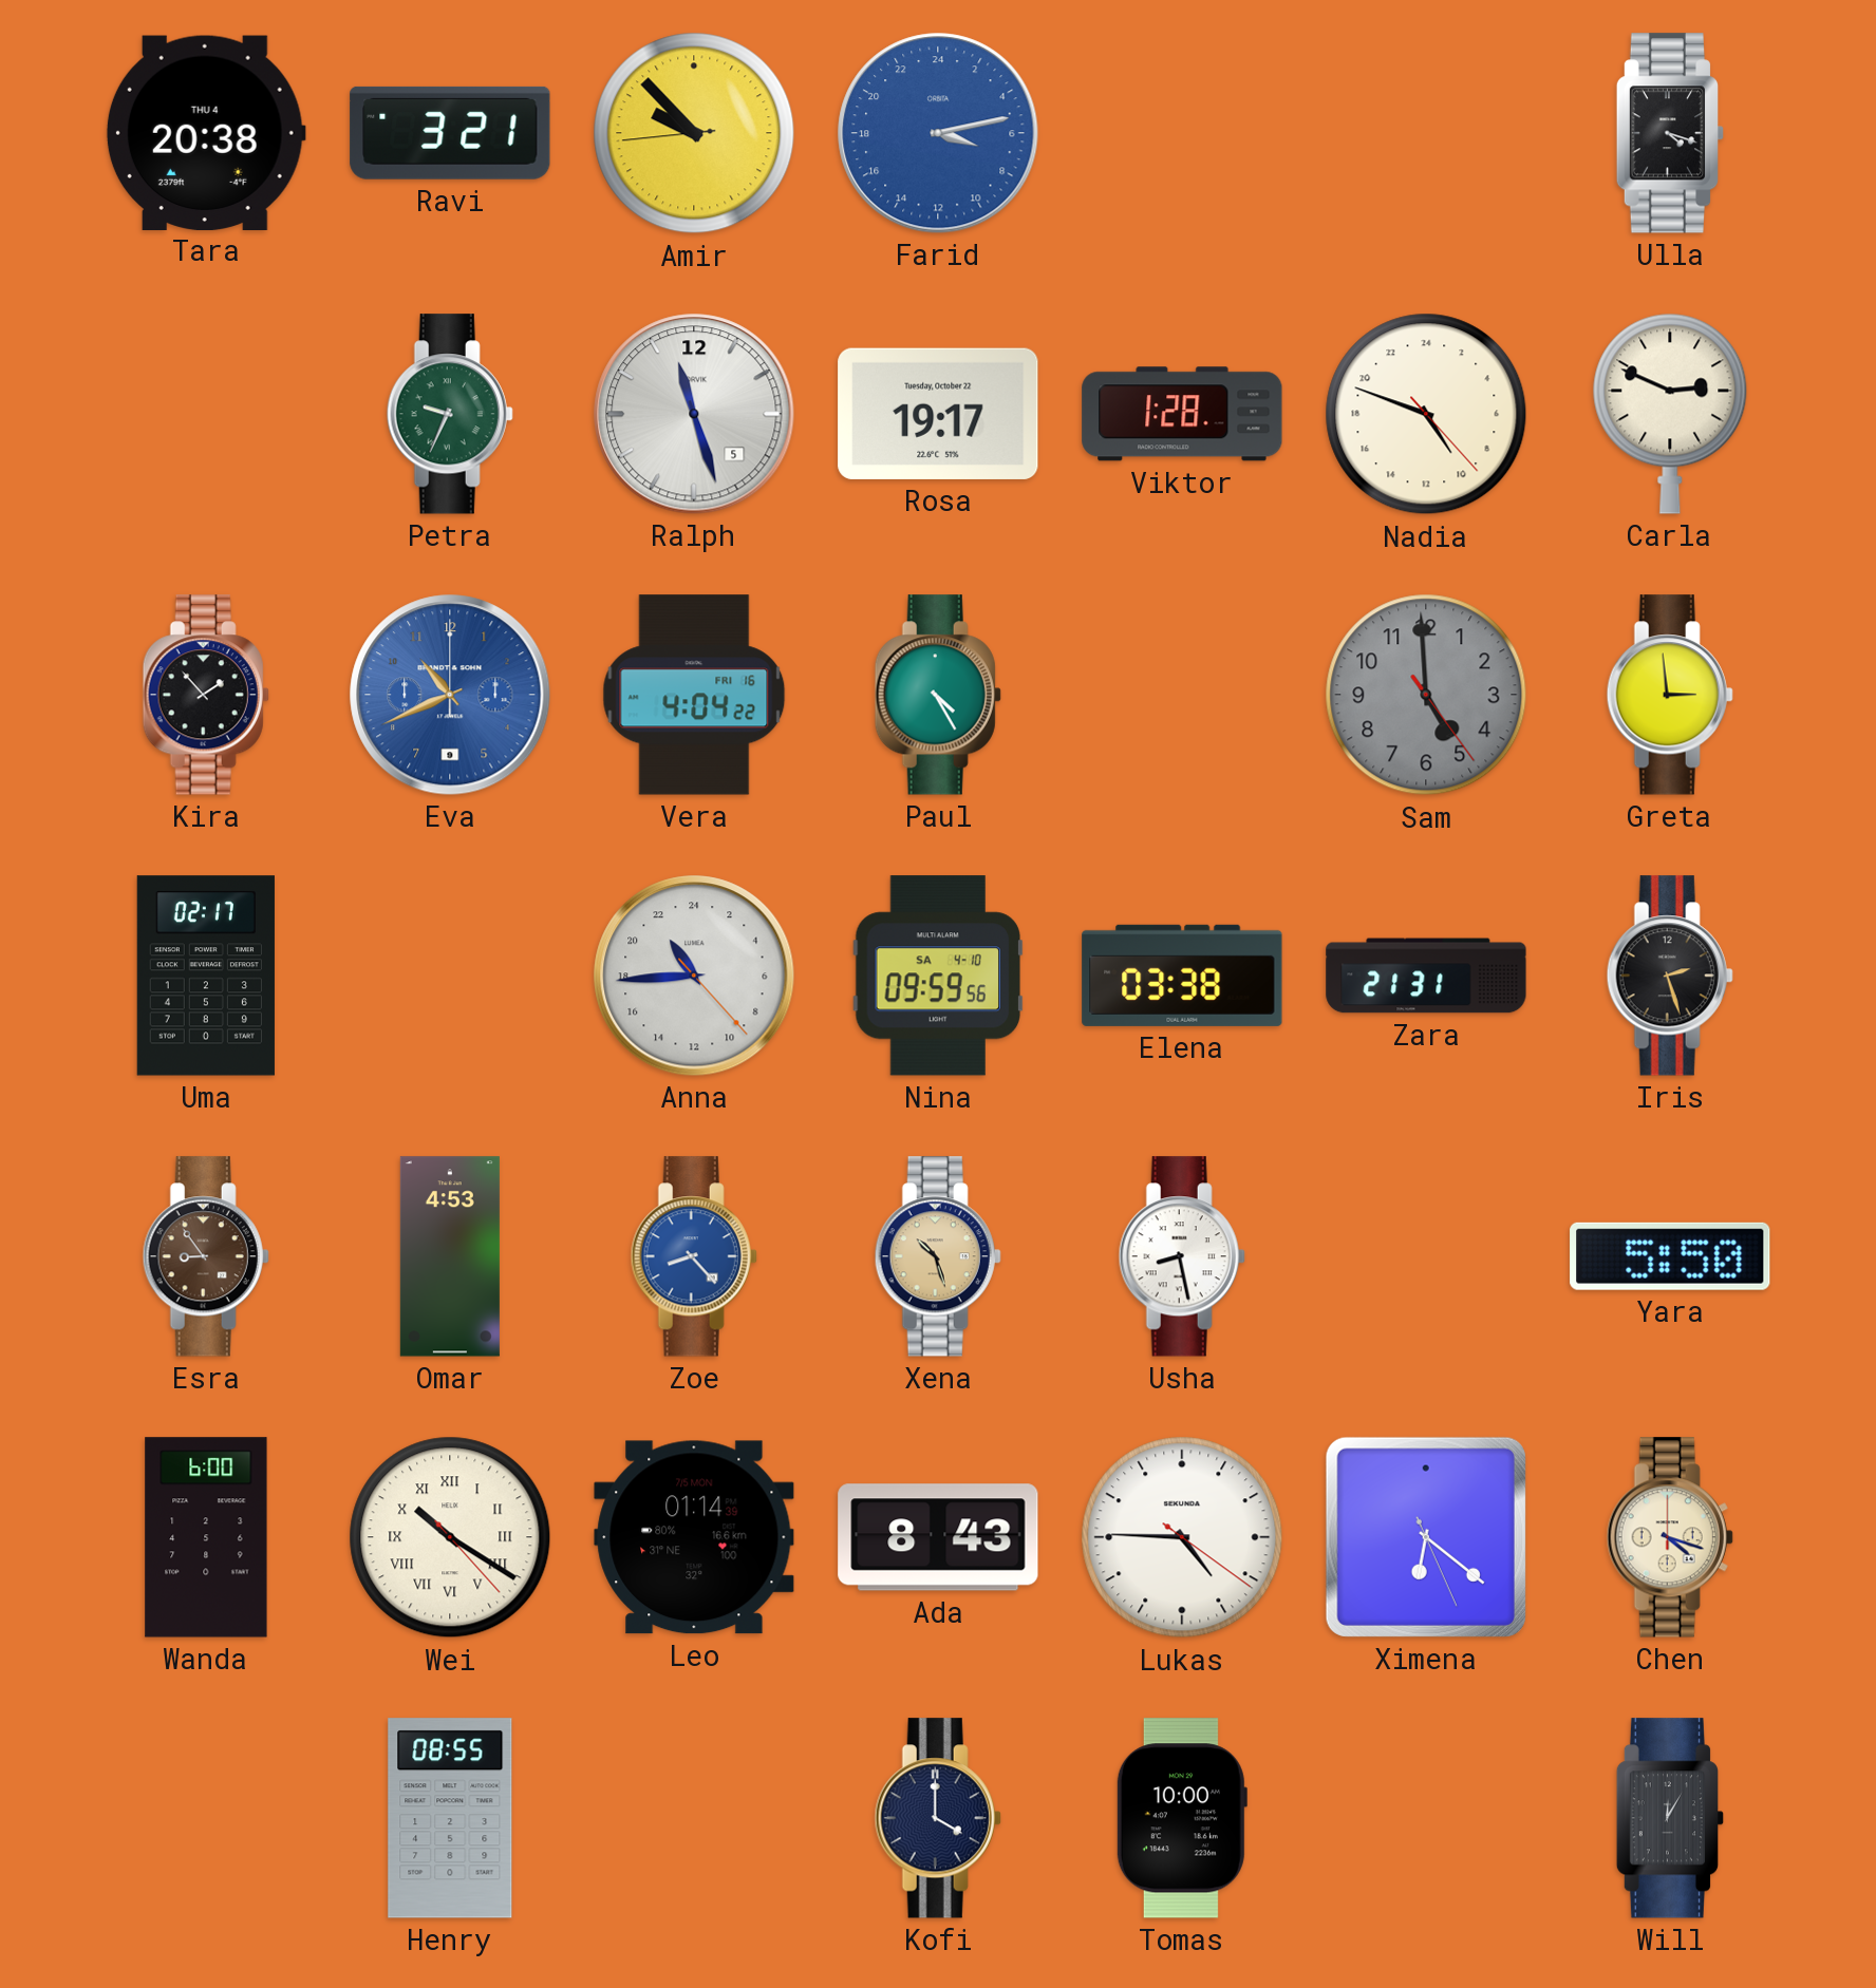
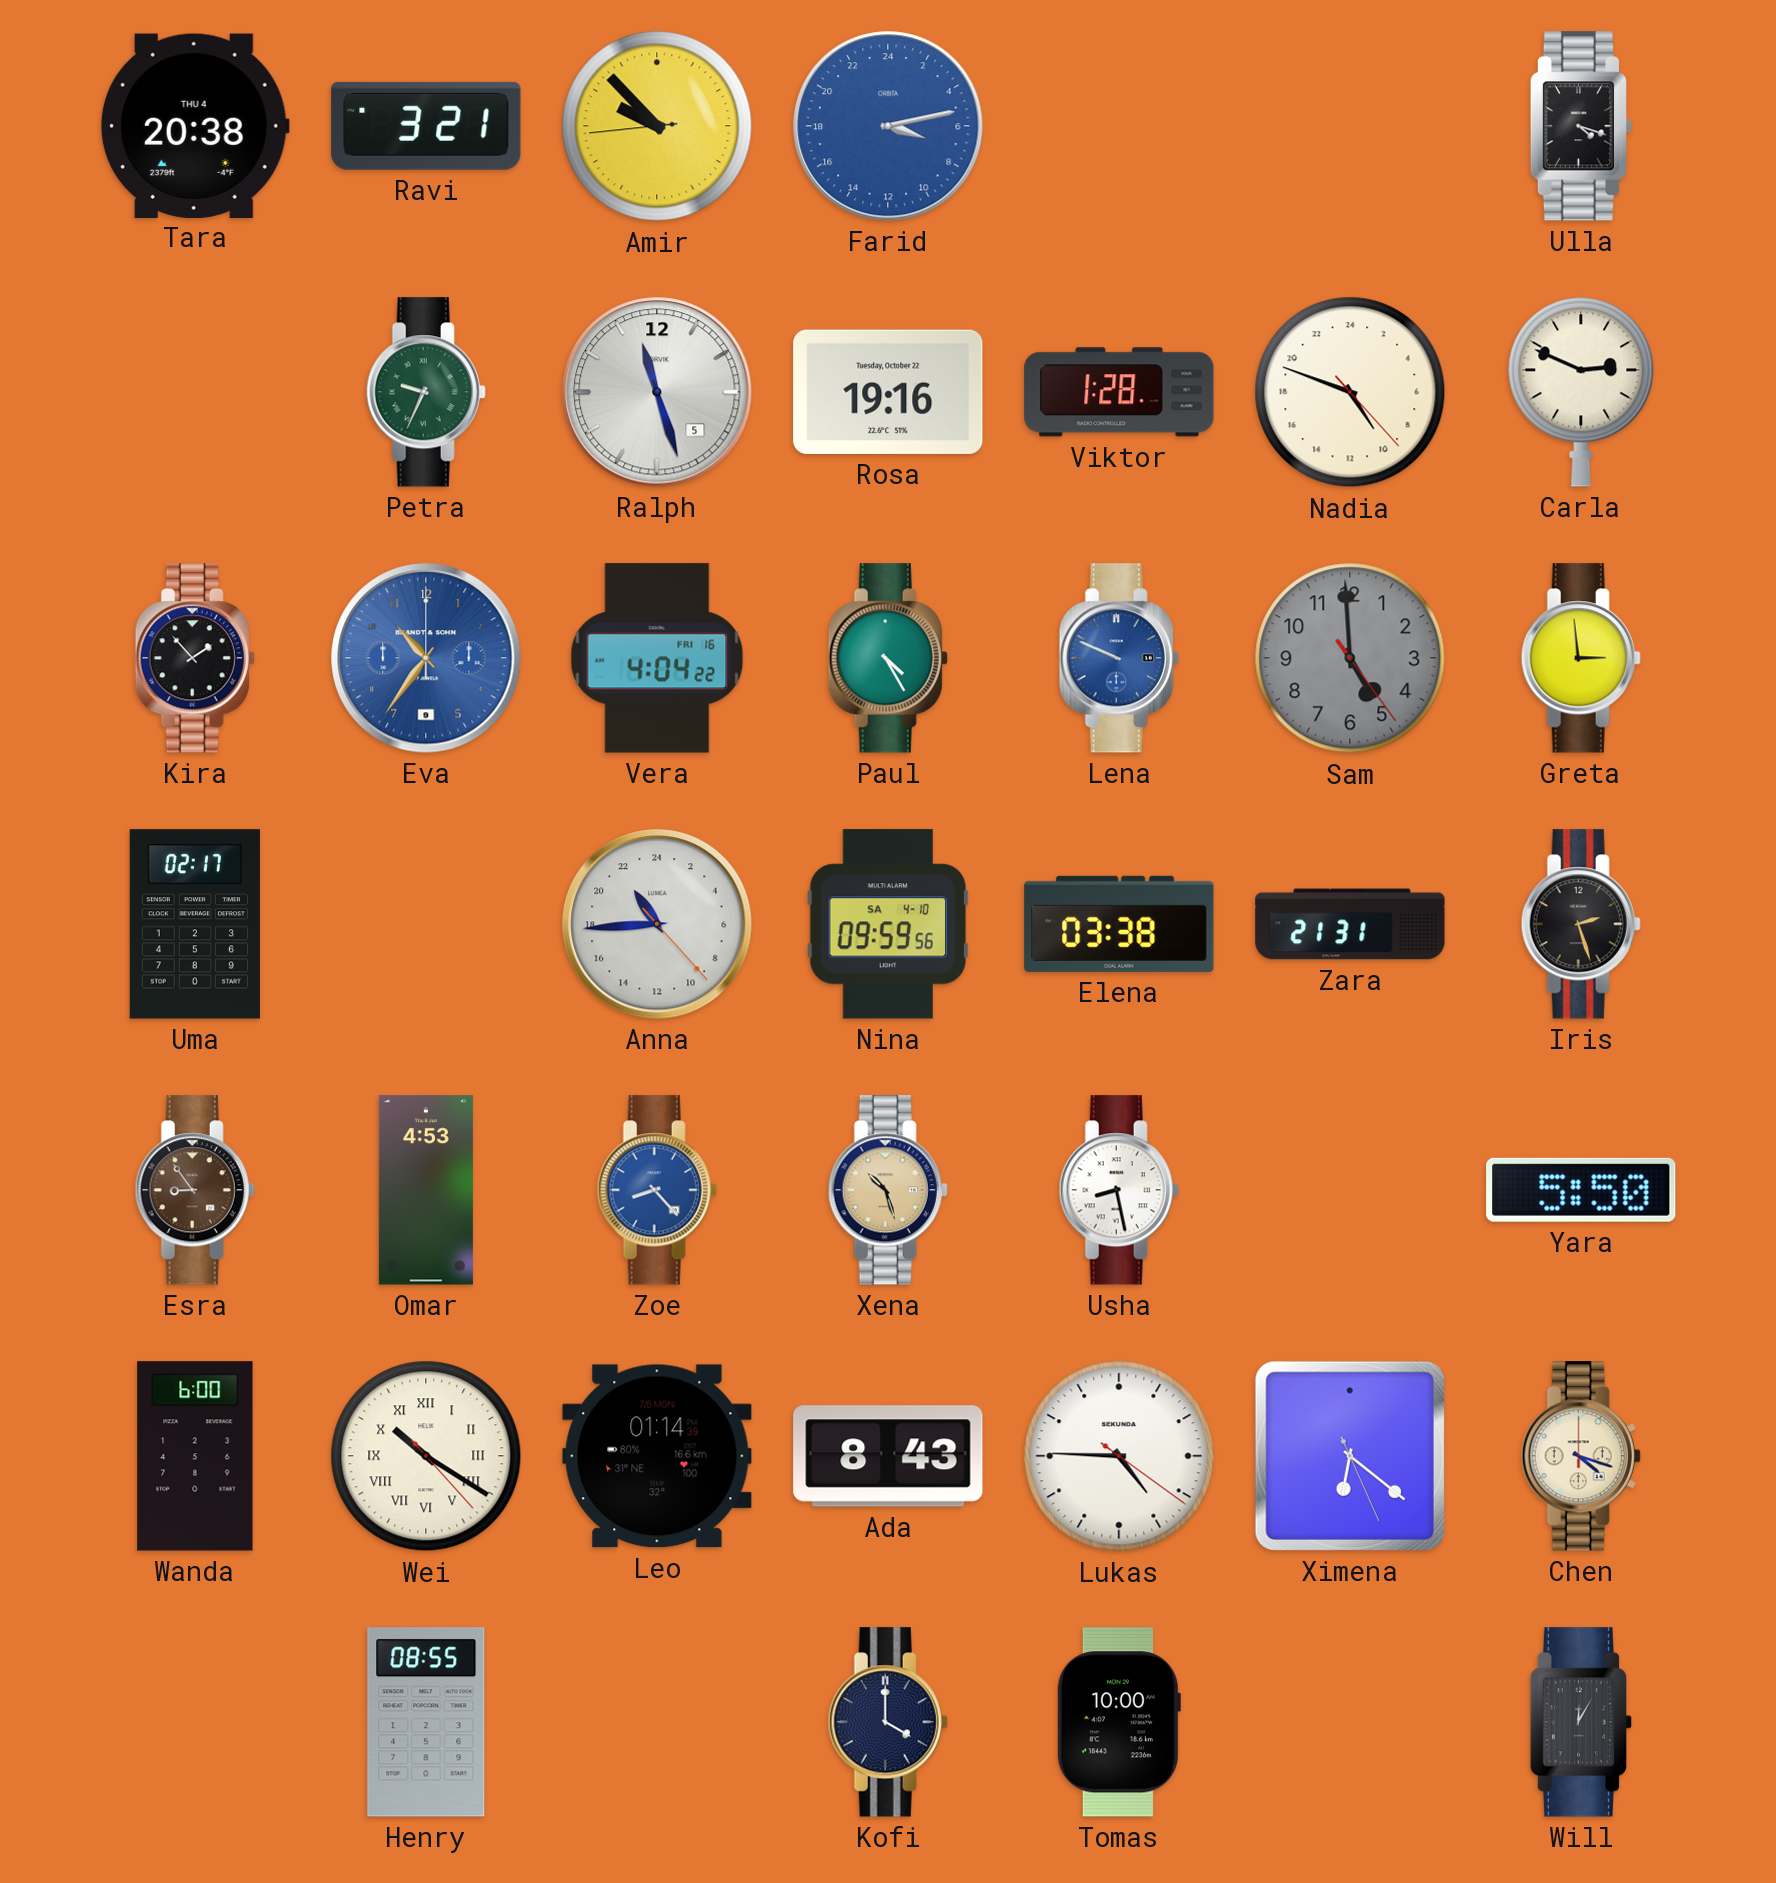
Rosa: 19:17 -> 19:16 (888, 392)
Eva: 10:41 -> 10:36 (426, 658)
Lena: none -> 9:49 (1119, 658)
